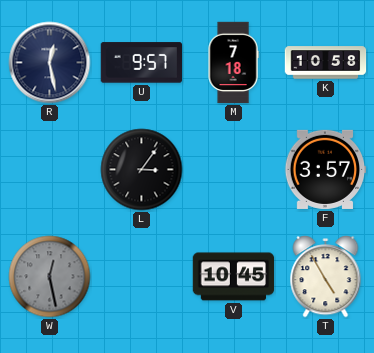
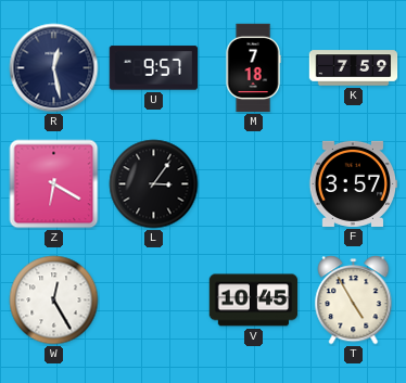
K: 10:58 -> 7:59 (354, 68)
Z: none -> 6:20 (54, 184)
W: 12:28 -> 12:25 (54, 301)
W dial: grey -> white (54, 301)
